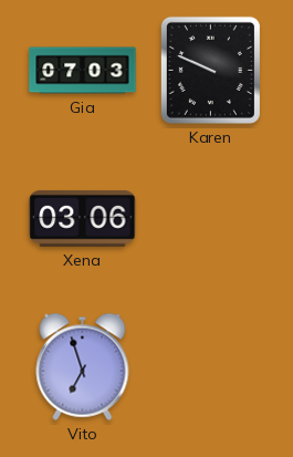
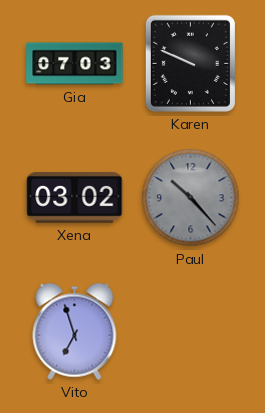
Xena: 03:06 -> 03:02 (75, 197)
Paul: none -> 10:23 (191, 198)
